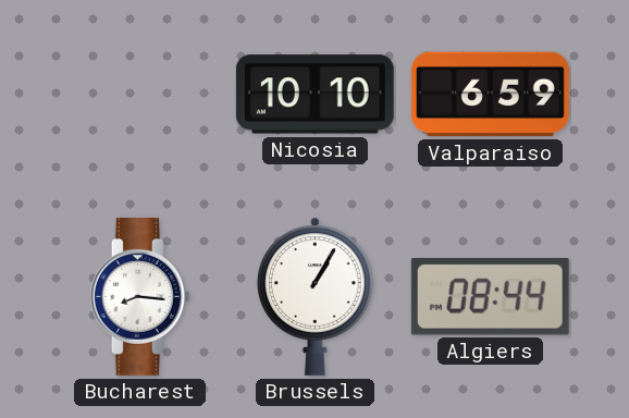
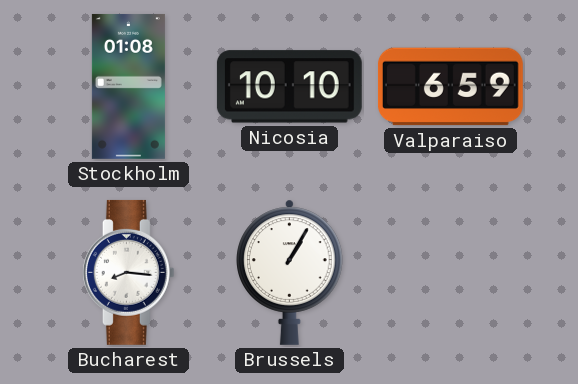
Stockholm: none -> 01:08 (128, 86)
Algiers: 08:44 -> none (490, 297)
